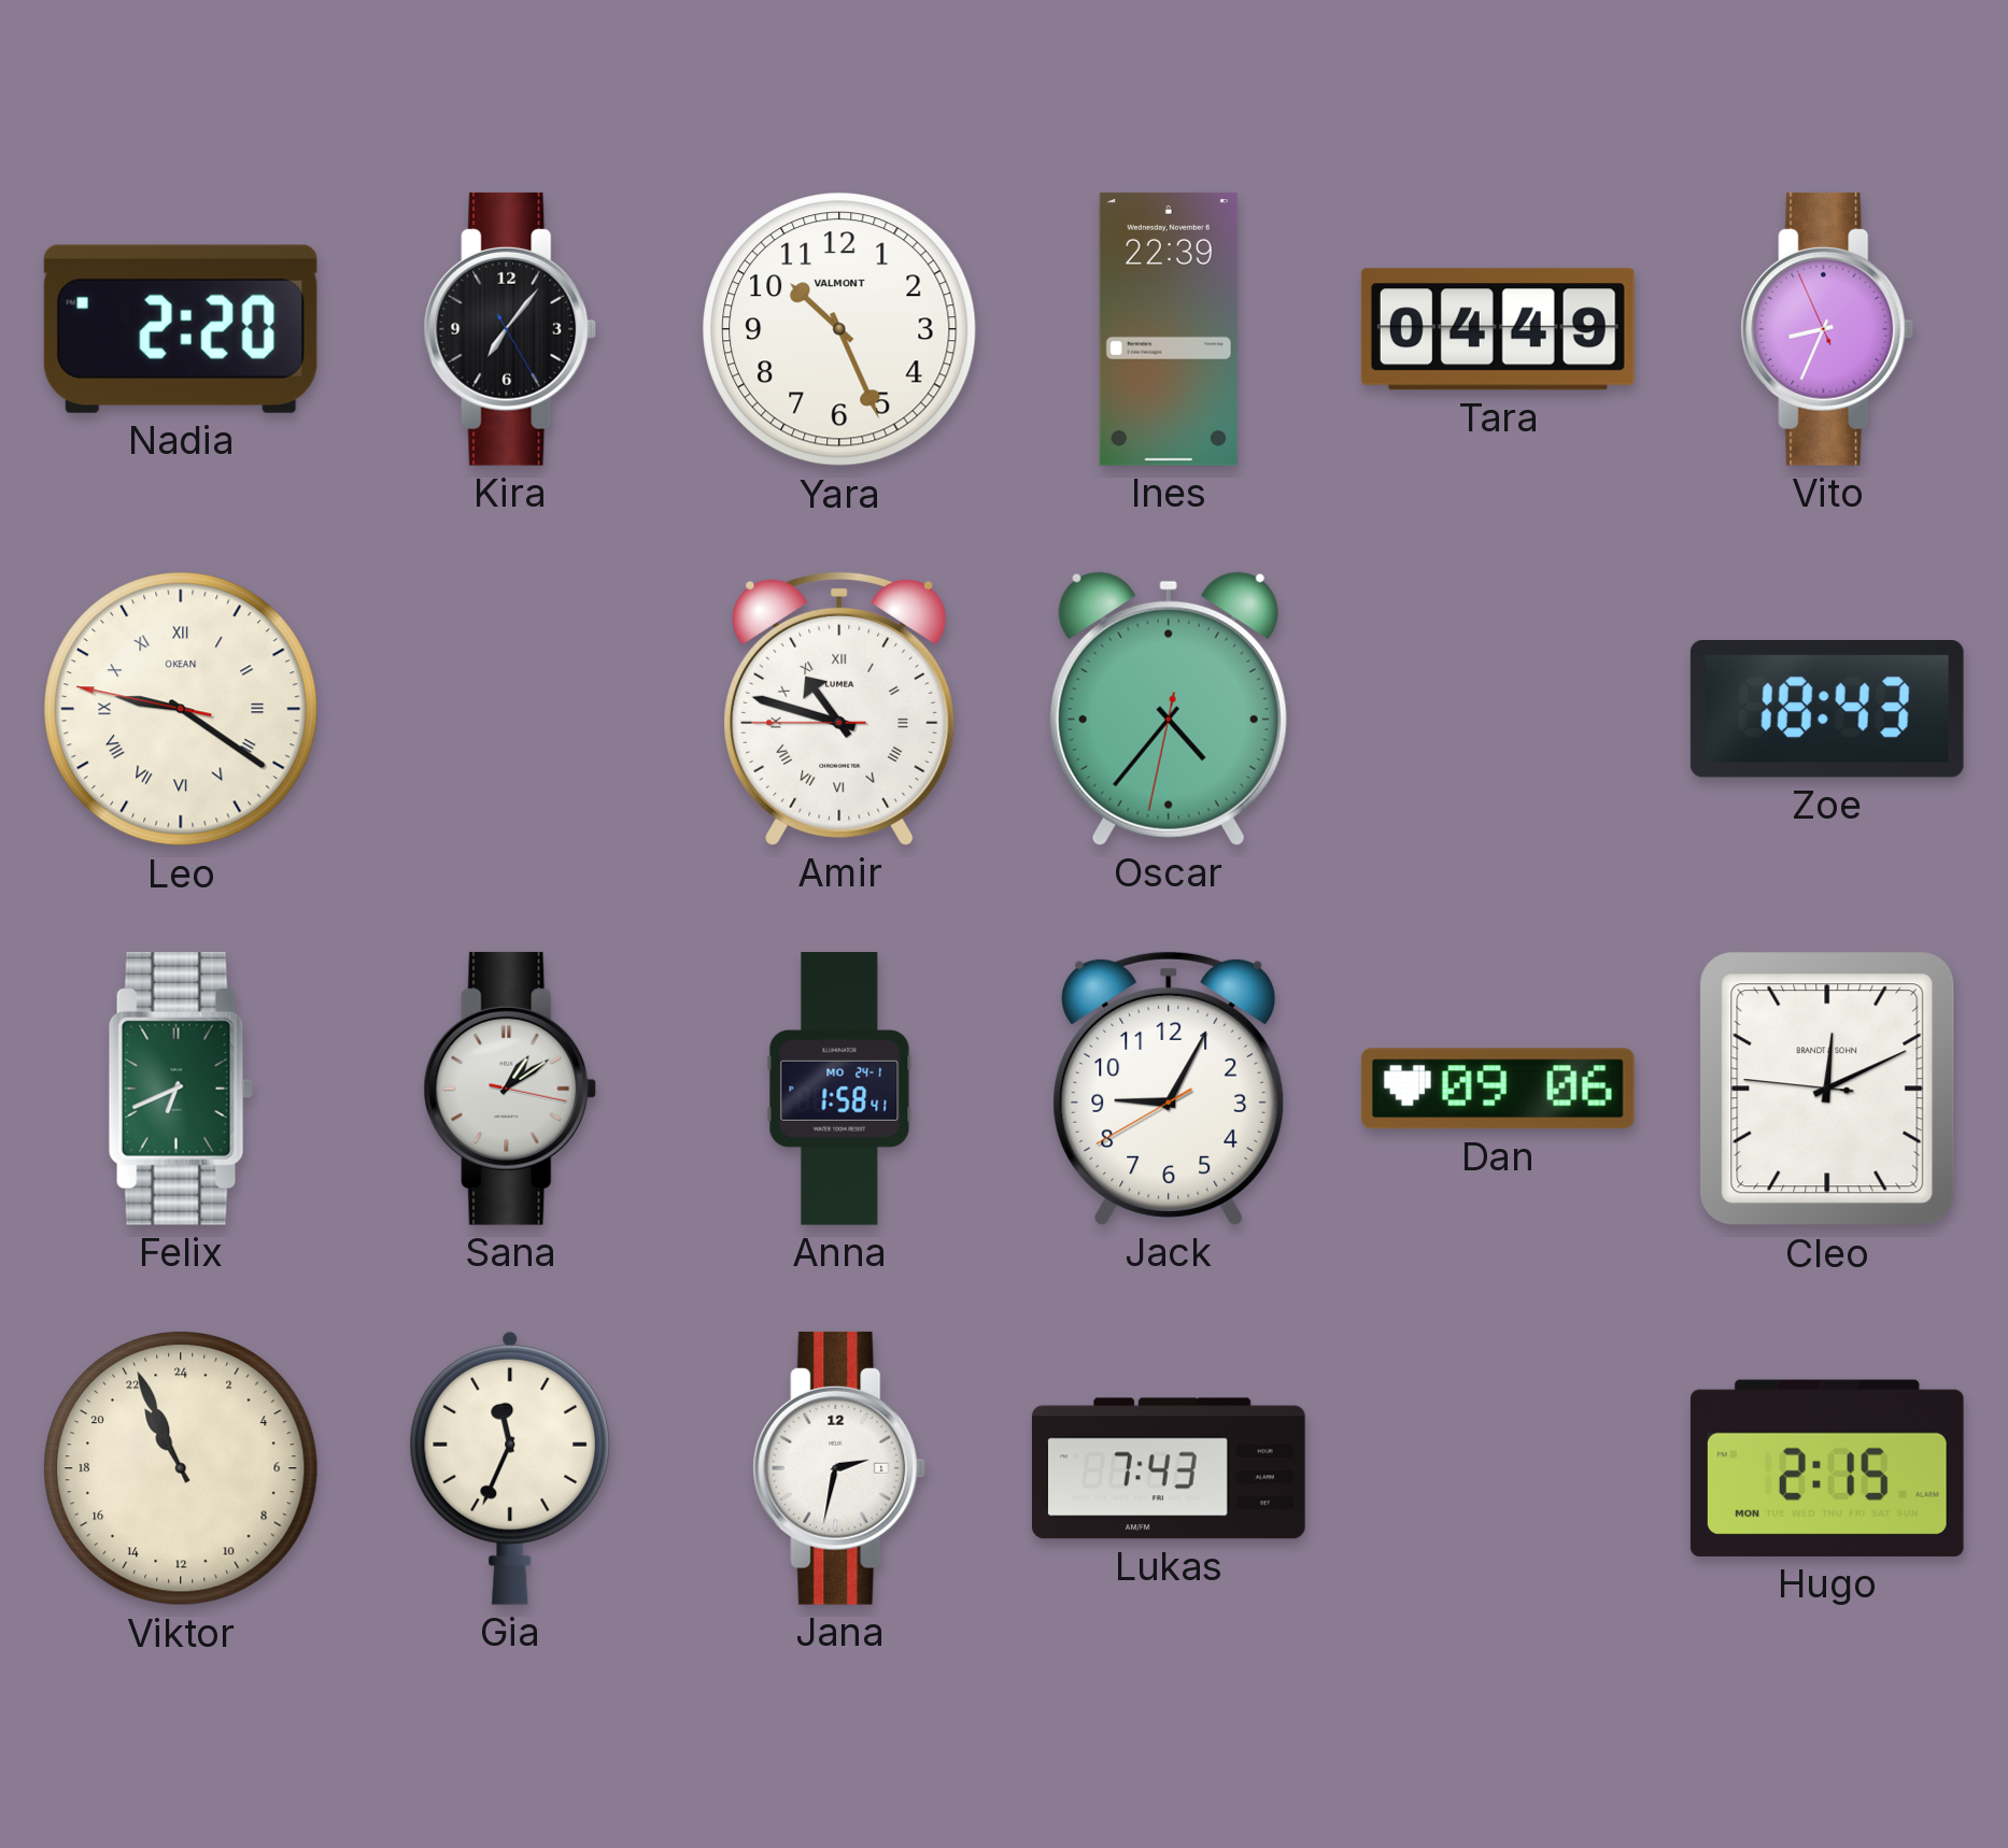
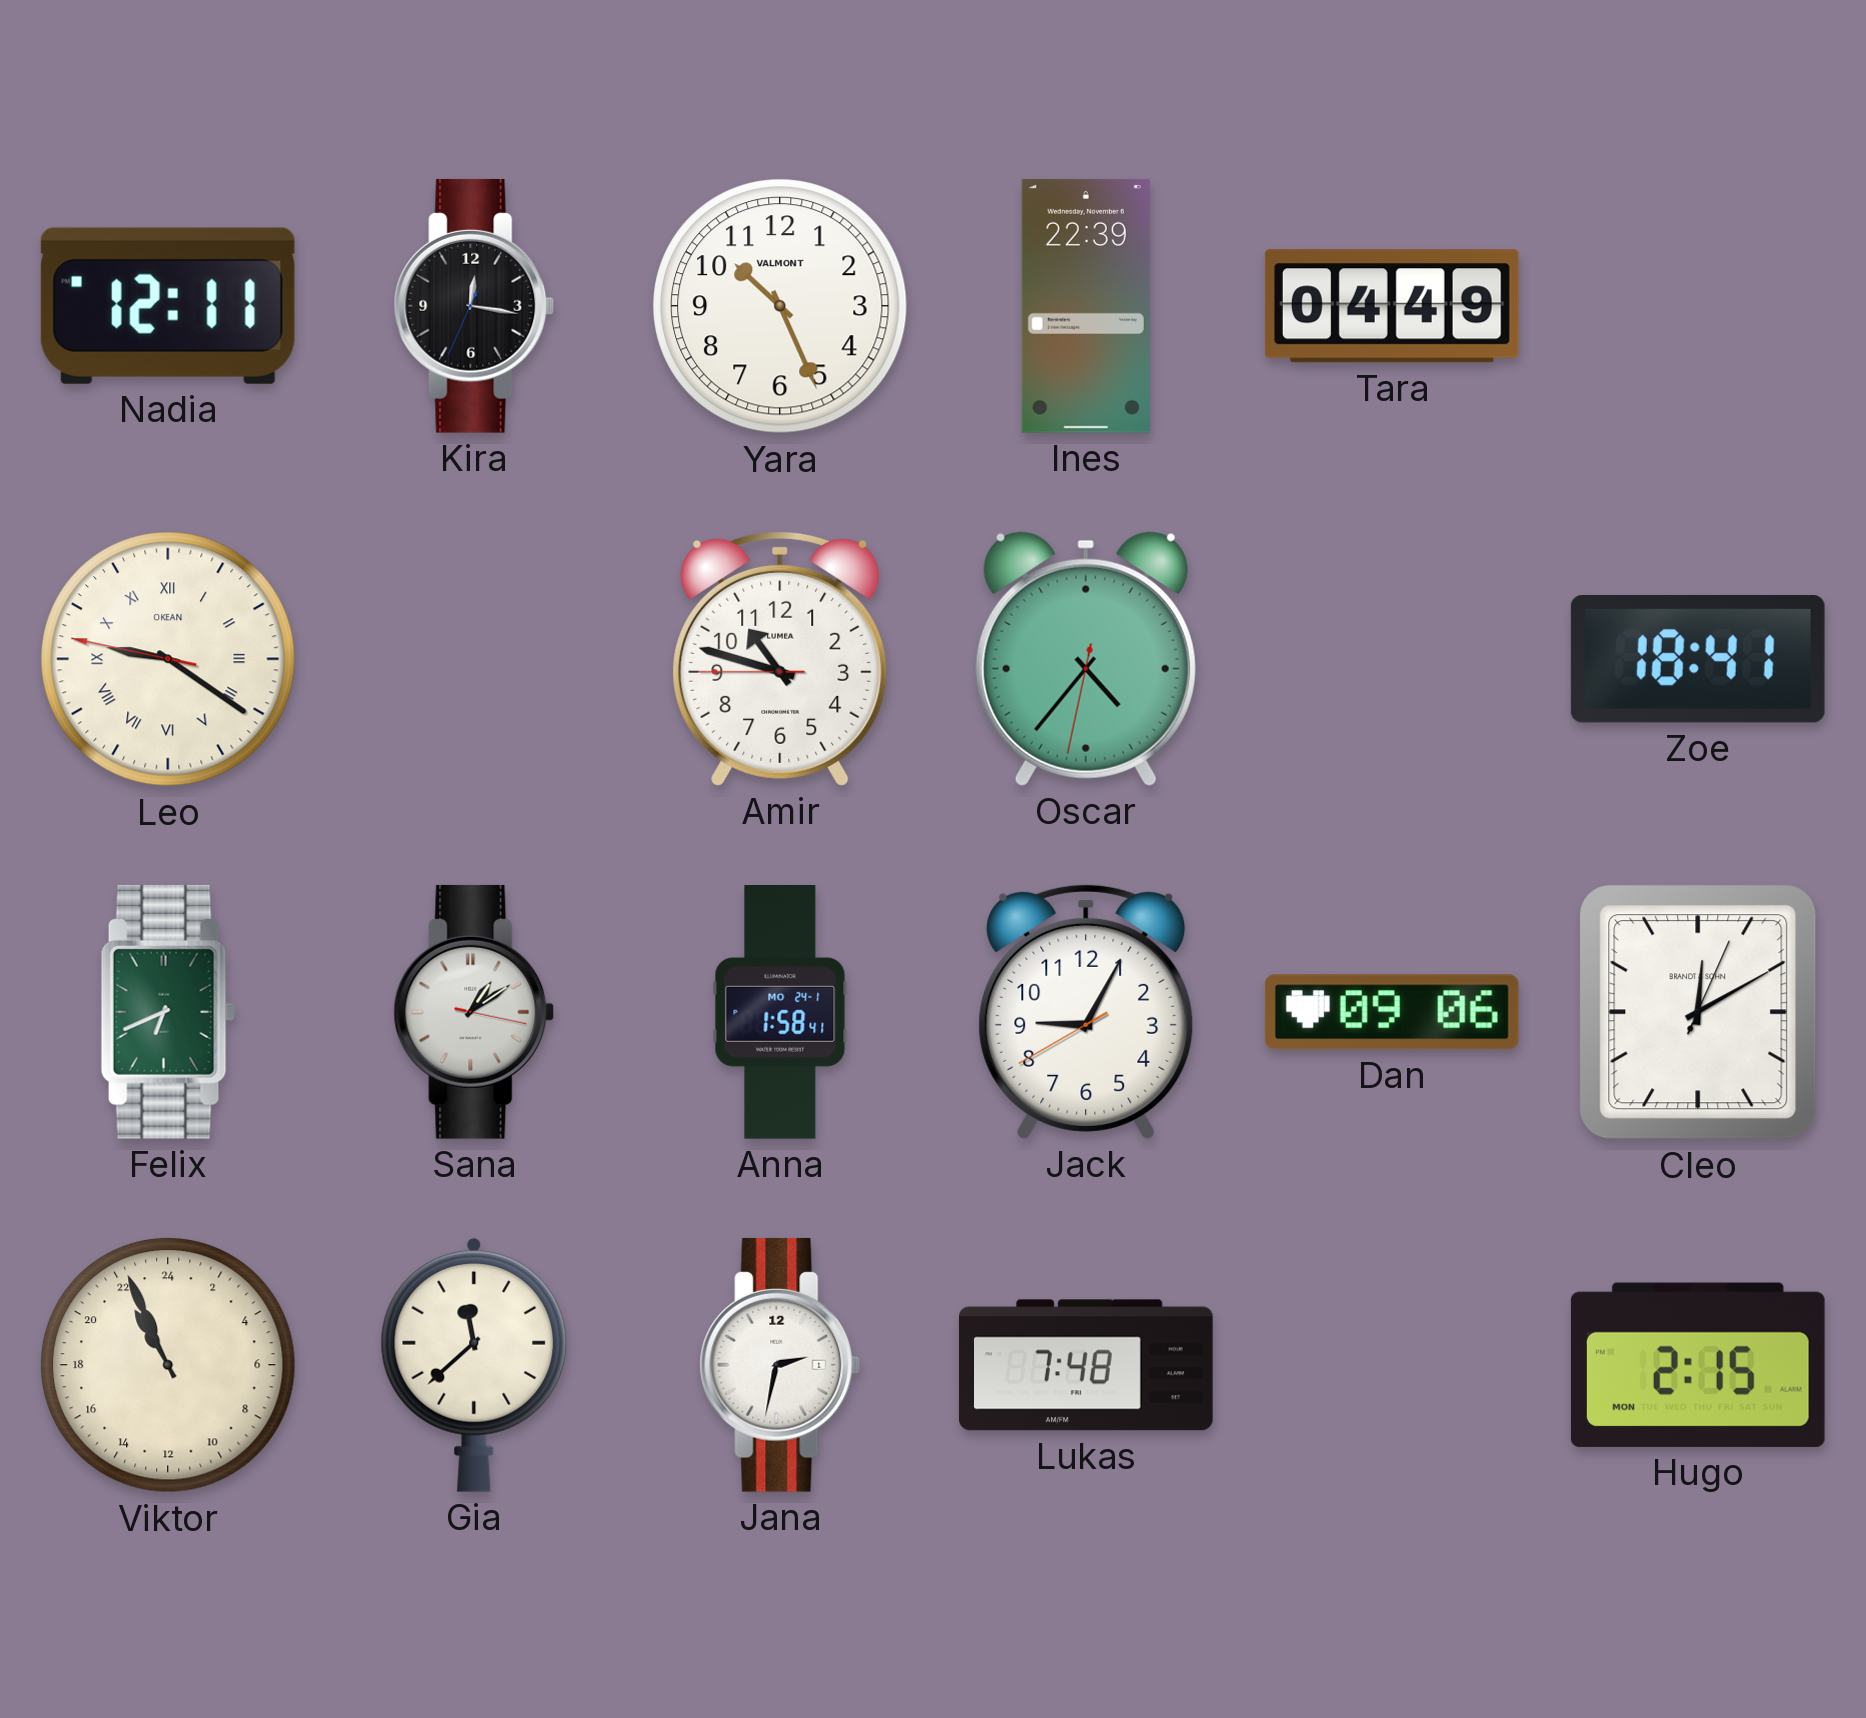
Nadia: 2:20 -> 12:11 (168, 306)
Kira: 7:06 -> 12:16 (474, 306)
Vito: 8:33 -> none (1827, 329)
Amir numerals: Roman -> Arabic (780, 659)
Zoe: 18:43 -> 18:41 (1698, 660)
Cleo: 12:10:46 -> 12:10:04 (1698, 1012)
Gia: 11:34 -> 11:38 (474, 1365)
Lukas: 7:43 -> 7:48 (1086, 1365)
